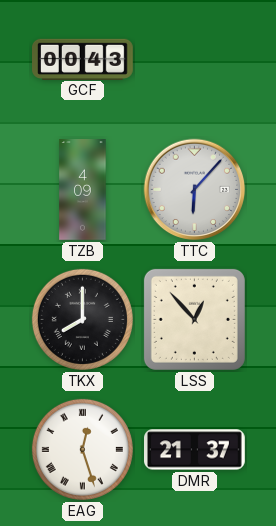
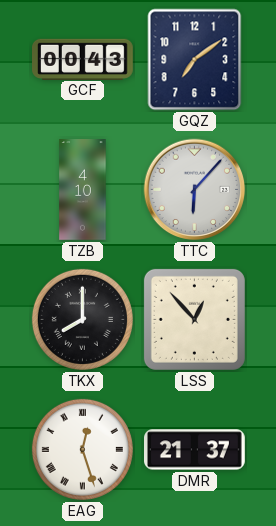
GQZ: none -> 7:09 (195, 60)
TZB: 4:09 -> 4:10 (83, 190)
